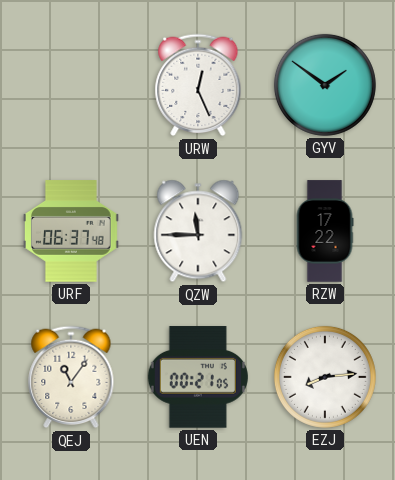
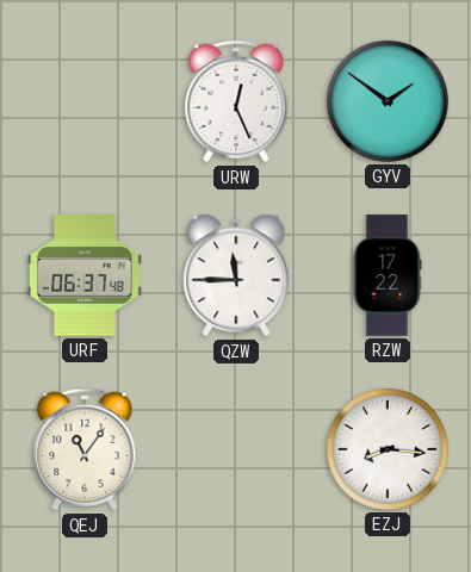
UEN: 00:21 -> none (198, 377)
EZJ: 8:14 -> 8:16 (388, 449)
